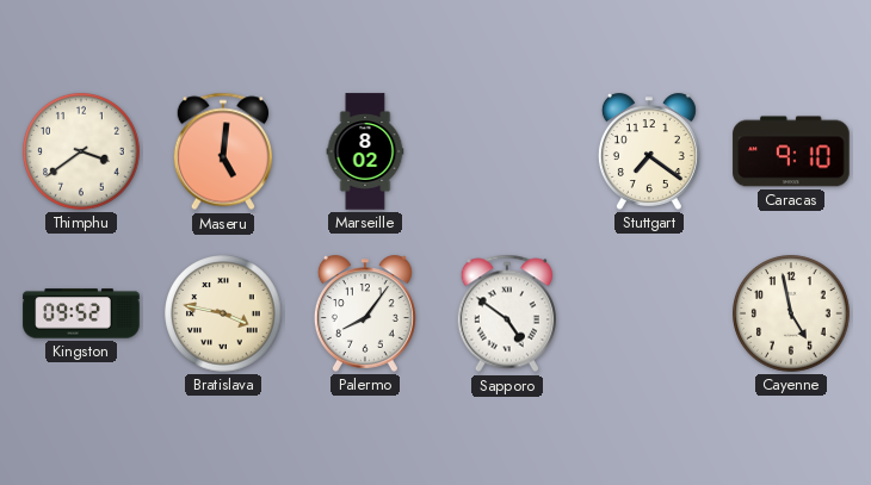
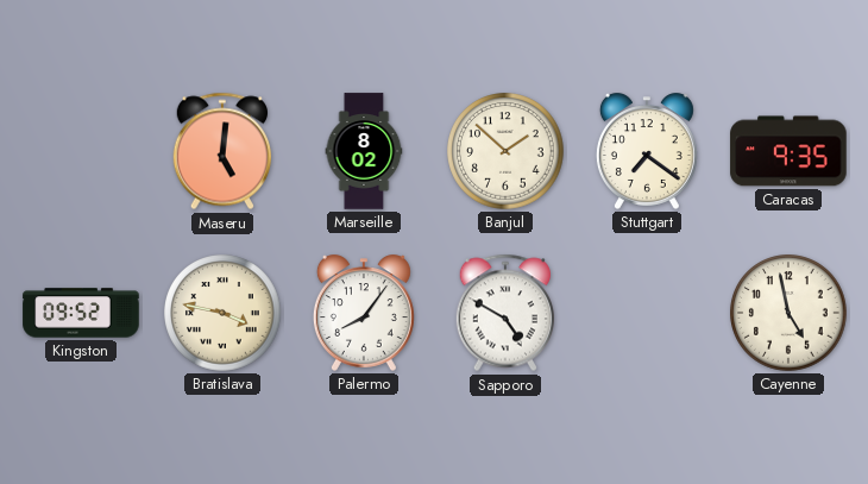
Thimphu: 3:39 -> none (81, 151)
Banjul: none -> 1:52 (505, 151)
Caracas: 9:10 -> 9:35 (788, 151)
Sapporo: 4:51 -> 4:50 (504, 313)
